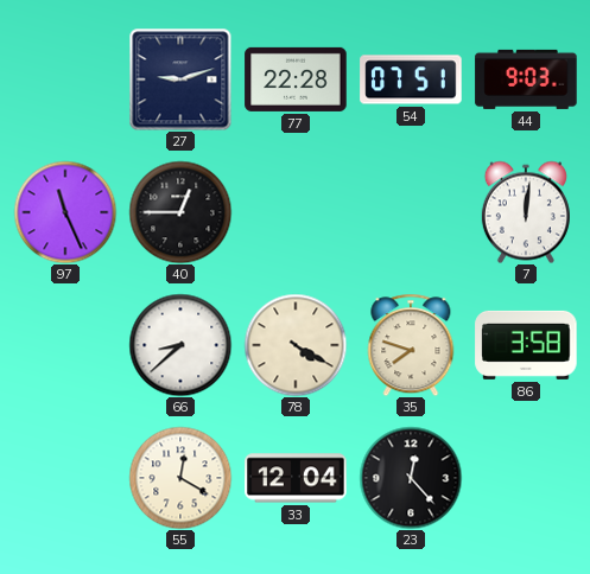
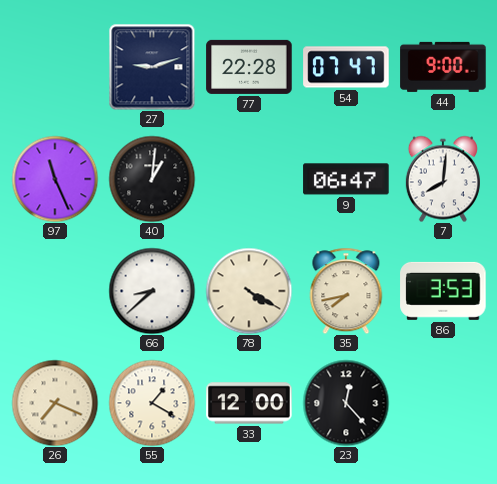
54: 07:51 -> 07:47 (346, 67)
44: 9:03 -> 9:00 (443, 67)
40: 12:45 -> 1:01 (152, 179)
9: none -> 06:47 (346, 179)
7: 12:01 -> 8:01 (443, 179)
35: 7:48 -> 7:43 (346, 291)
86: 3:58 -> 3:53 (443, 291)
26: none -> 7:19 (55, 403)
55: 12:20 -> 1:20 (152, 403)
33: 12:04 -> 12:00 (249, 403)
